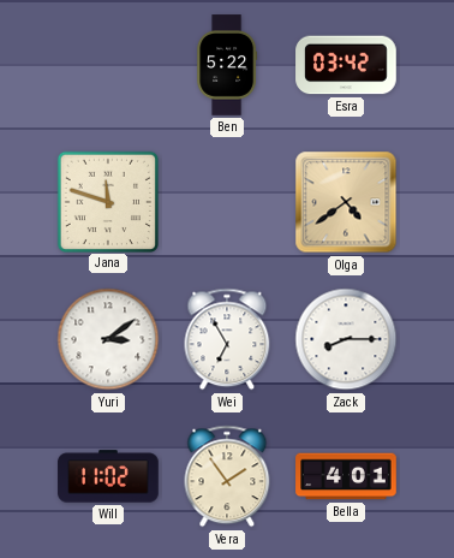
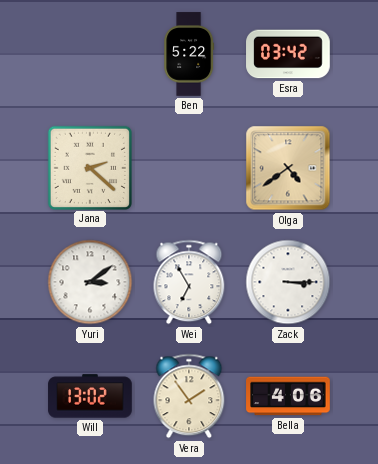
Jana: 11:48 -> 2:22 (89, 167)
Zack: 8:15 -> 3:15 (288, 282)
Will: 11:02 -> 13:02 (90, 396)
Bella: 4:01 -> 4:06 (288, 396)
